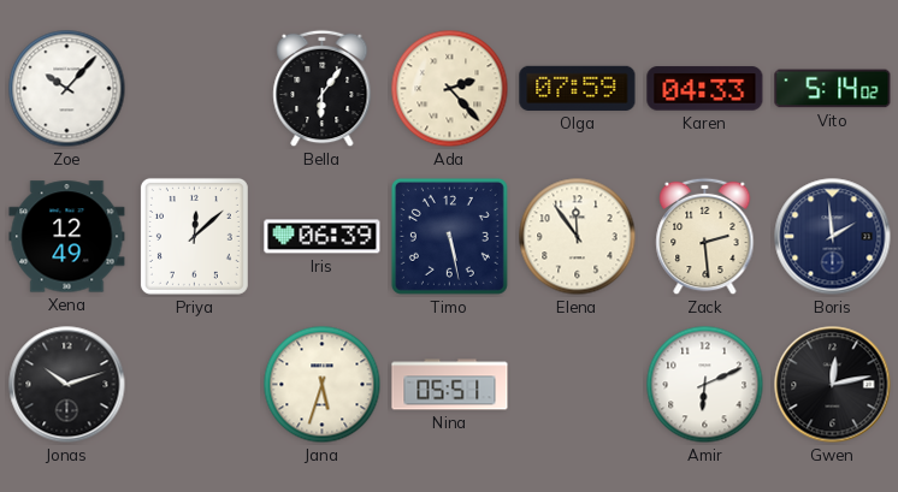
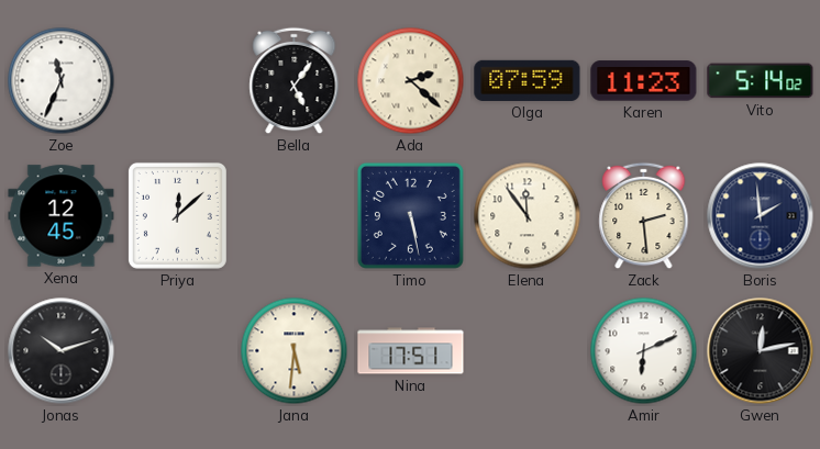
Zoe: 10:07 -> 11:34 (62, 81)
Bella: 6:06 -> 5:06 (295, 81)
Ada: 2:23 -> 2:22 (411, 81)
Karen: 04:33 -> 11:23 (644, 81)
Xena: 12:49 -> 12:45 (62, 216)
Iris: 06:39 -> none (323, 237)
Jana: 5:33 -> 5:31 (295, 351)
Nina: 05:51 -> 17:51 (411, 351)
